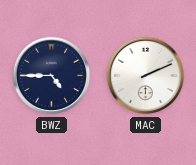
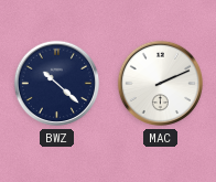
BWZ: 4:45 -> 10:22 (57, 84)
